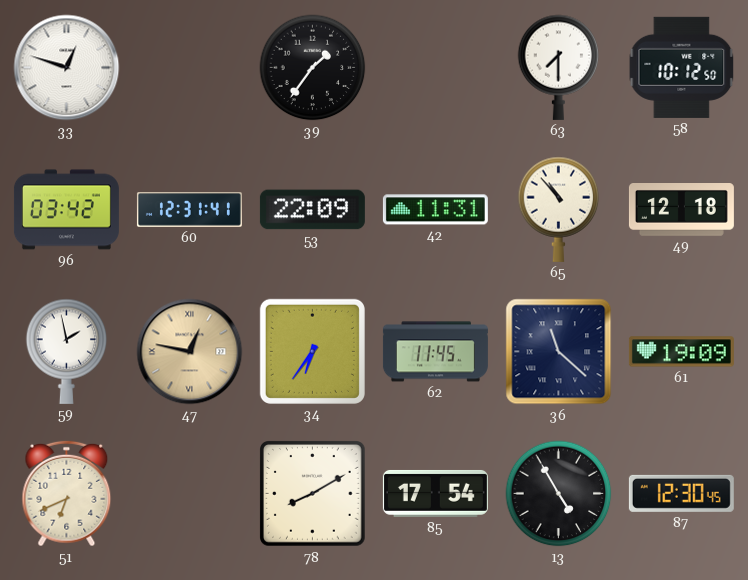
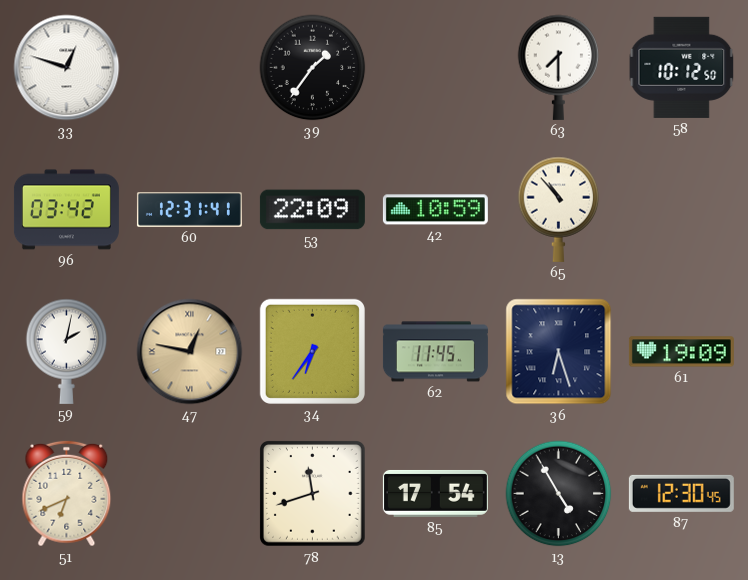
42: 11:31 -> 10:59 (435, 210)
49: 12:18 -> none (681, 210)
59: 1:58 -> 2:02 (67, 351)
36: 11:22 -> 6:27 (559, 352)
78: 8:10 -> 11:42 (313, 494)
